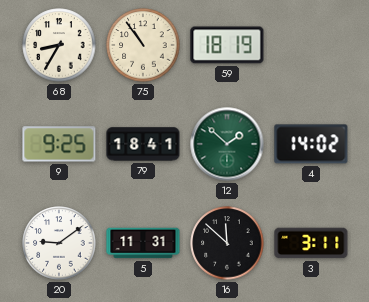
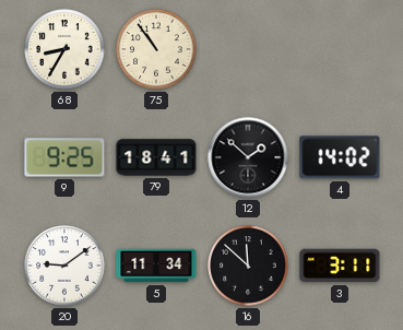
59: 18:19 -> none (227, 45)
12 dial: green -> black (248, 157)
5: 11:31 -> 11:34 (156, 266)
